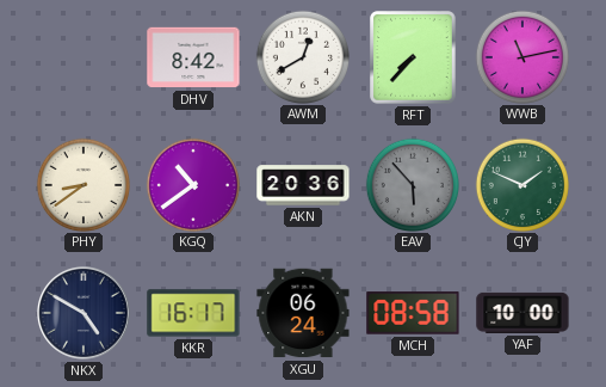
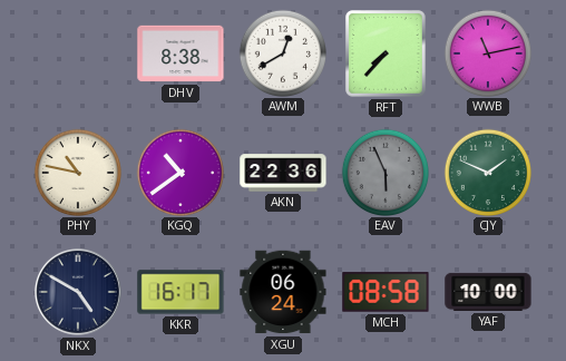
DHV: 8:42 -> 8:38 (180, 53)
PHY: 8:39 -> 10:47 (77, 172)
AKN: 20:36 -> 22:36 (283, 173)
EAV: 5:53 -> 5:56 (384, 172)
